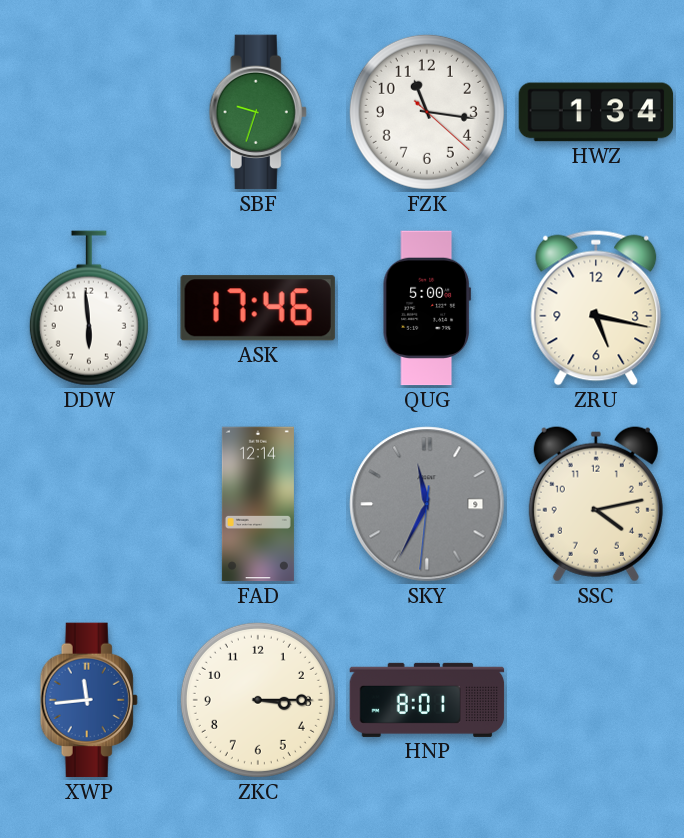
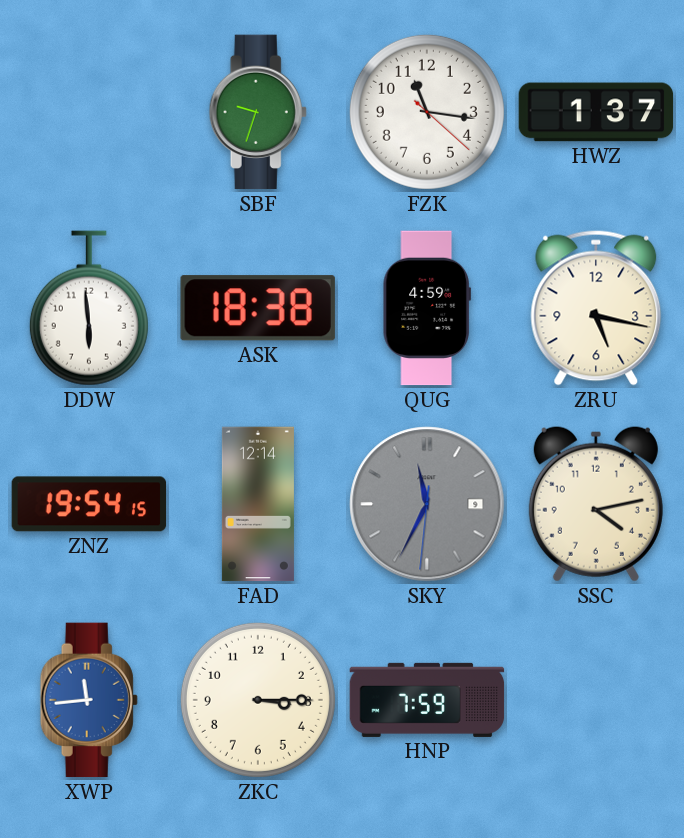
HWZ: 1:34 -> 1:37 (596, 112)
ASK: 17:46 -> 18:38 (258, 308)
QUG: 5:00 -> 4:59 (427, 308)
ZNZ: none -> 19:54 (89, 504)
HNP: 8:01 -> 7:59 (427, 700)
